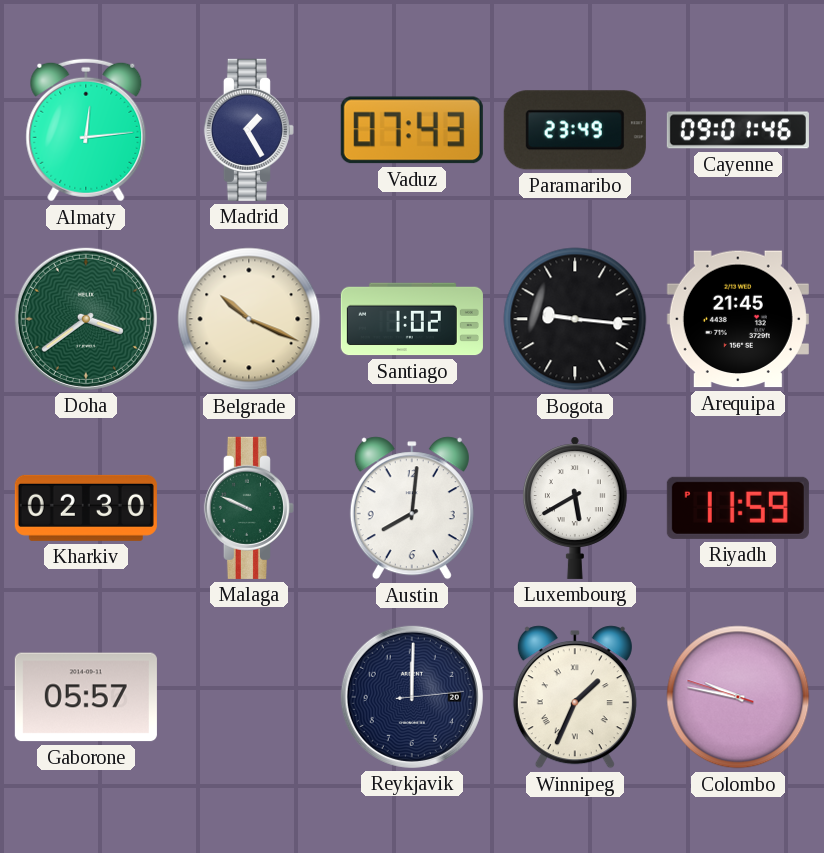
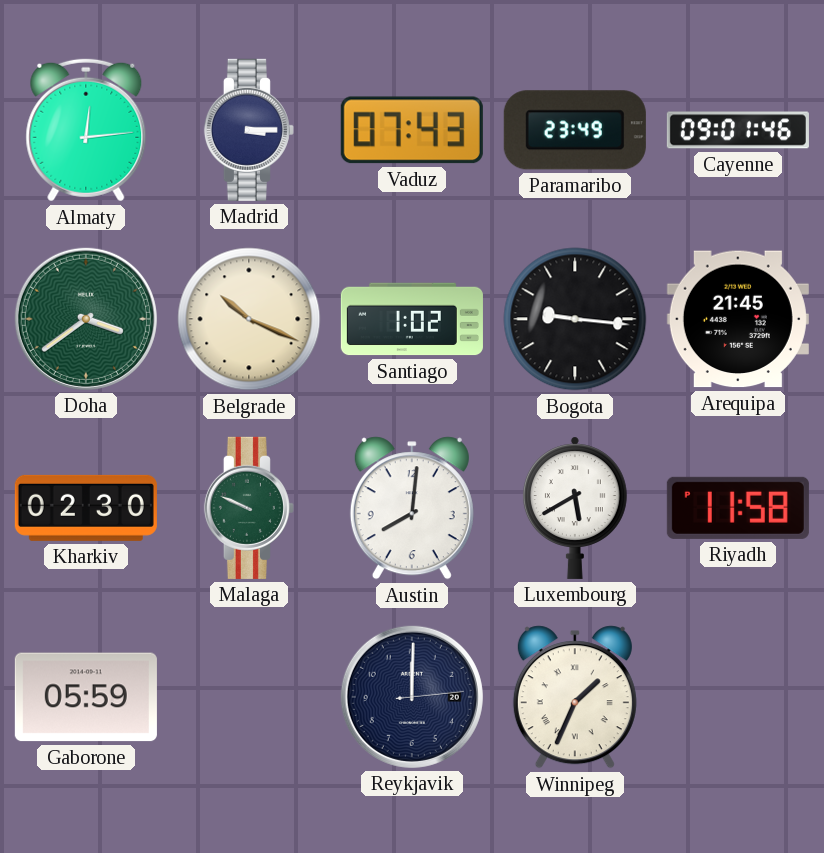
Madrid: 1:25 -> 3:15 (249, 130)
Riyadh: 11:59 -> 11:58 (738, 508)
Gaborone: 05:57 -> 05:59 (86, 697)
Colombo: 9:46 -> none (738, 697)
